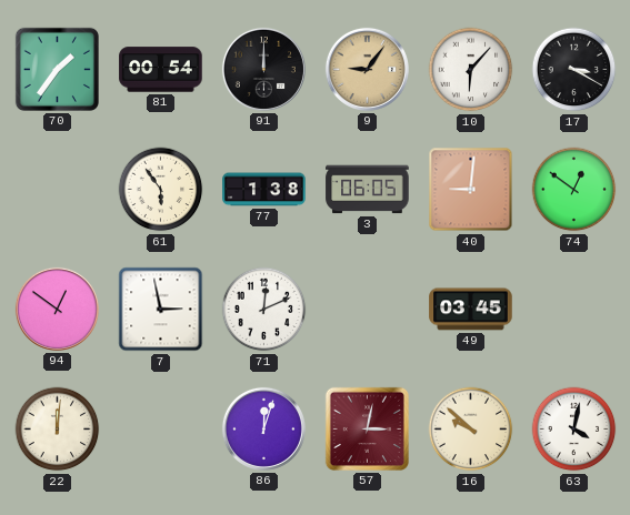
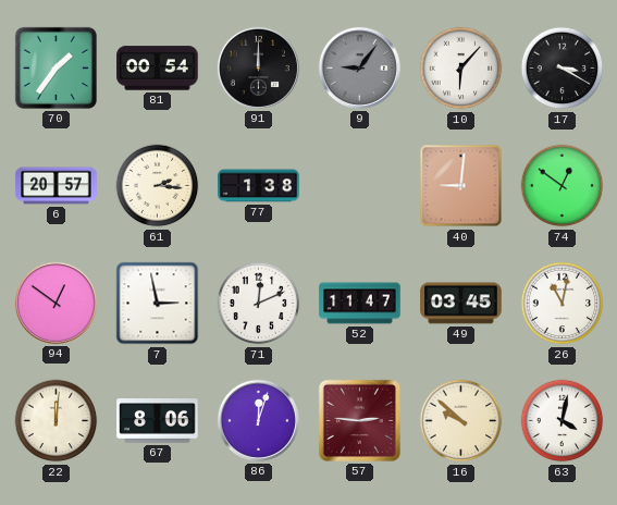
9 dial: champagne -> grey (359, 67)
6: none -> 20:57 (57, 186)
61: 5:54 -> 2:16 (158, 186)
3: 06:05 -> none (368, 190)
52: none -> 11:47 (360, 304)
26: none -> 11:02 (563, 304)
67: none -> 8:06 (158, 421)
57: 3:02 -> 2:46 (359, 420)
